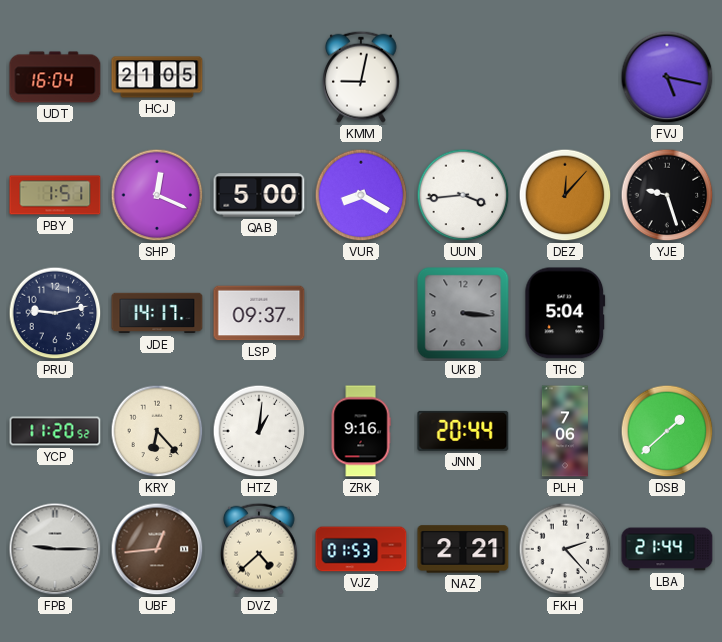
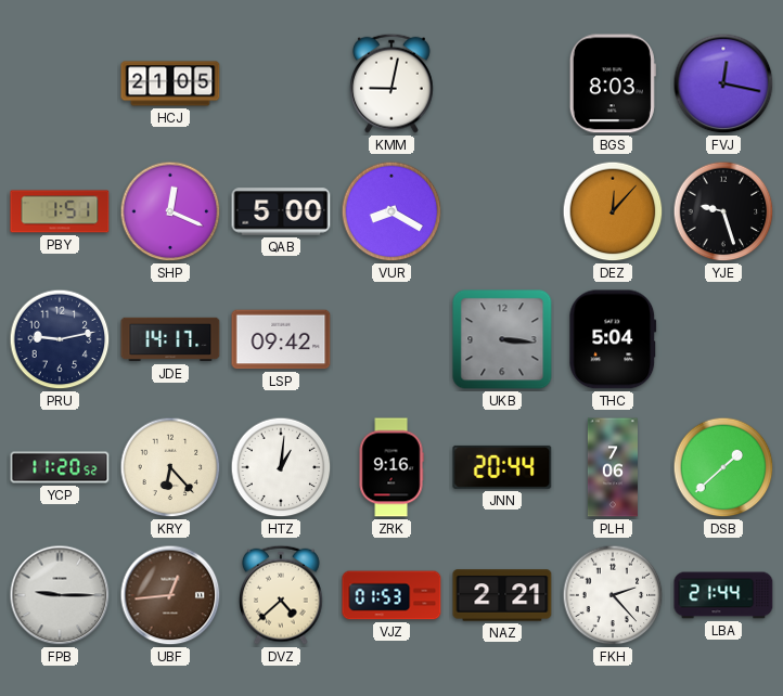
UDT: 16:04 -> none (55, 77)
BGS: none -> 8:03 (613, 83)
FVJ: 5:17 -> 12:17 (723, 83)
UUN: 3:44 -> none (463, 195)
LSP: 09:37 -> 09:42 (281, 339)
